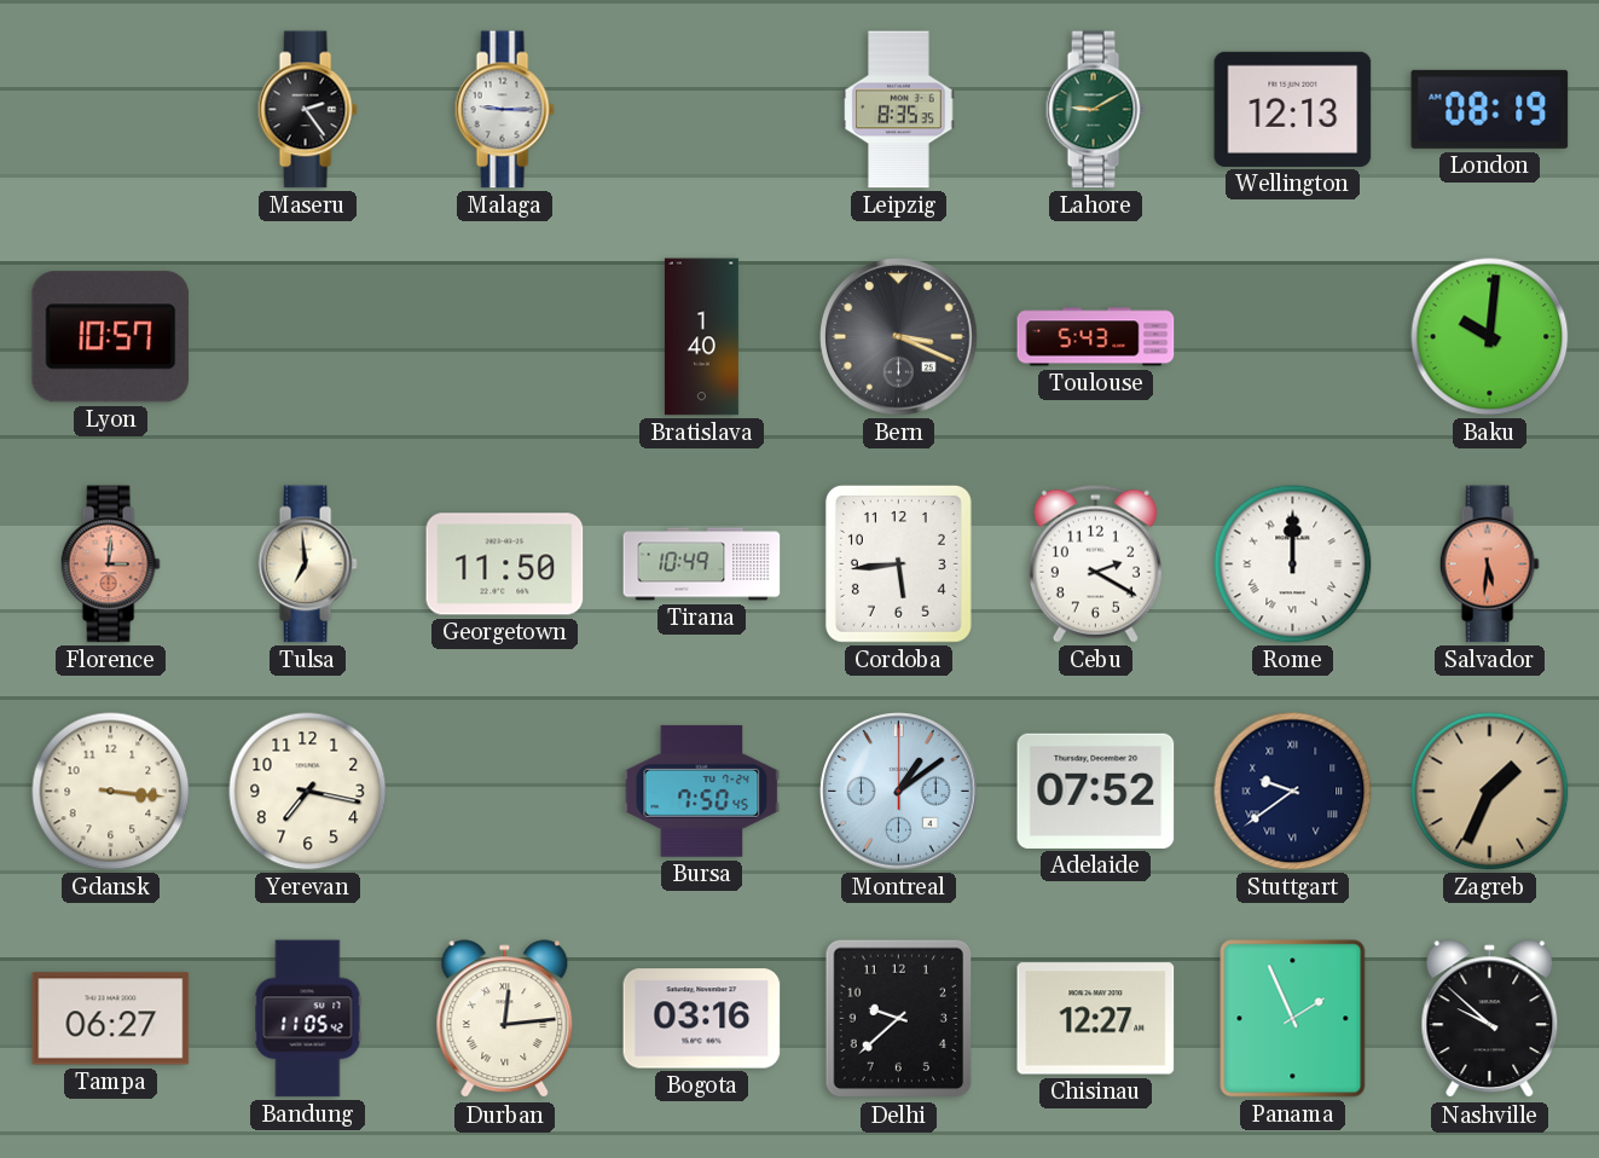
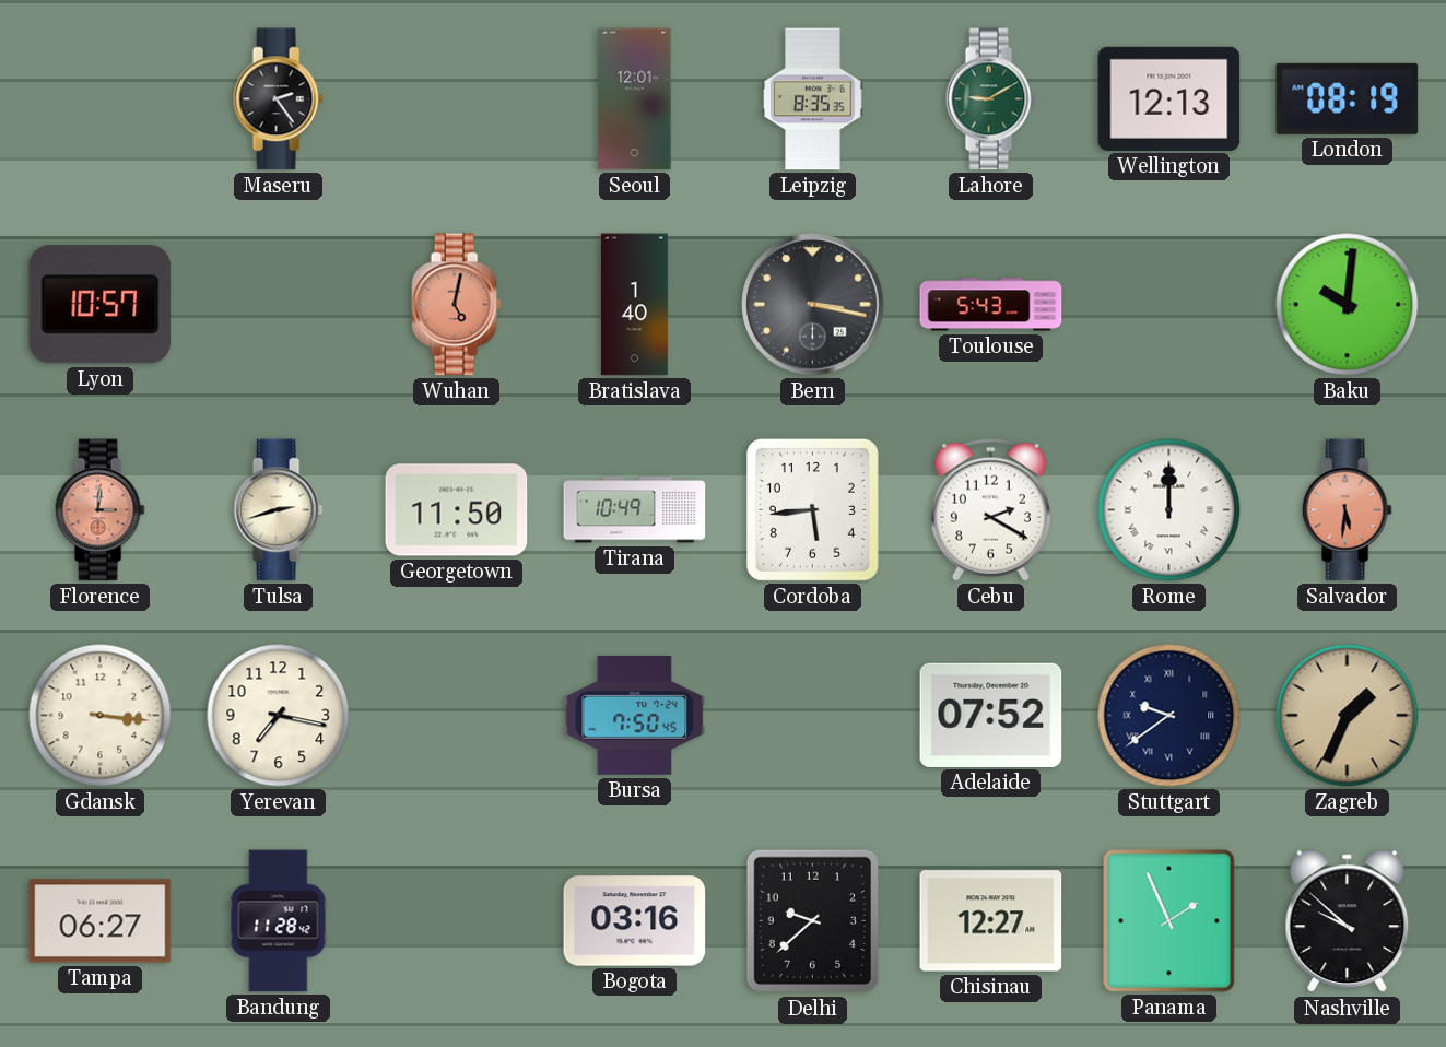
Malaga: 9:15 -> none (504, 110)
Seoul: none -> 12:01 (635, 99)
Wuhan: none -> 5:02 (456, 305)
Bern: 3:19 -> 3:17 (813, 305)
Tulsa: 6:59 -> 2:42 (278, 510)
Montreal: 1:09 -> none (899, 792)
Bandung: 11:05 -> 11:28 (279, 921)
Durban: 12:14 -> none (505, 1019)
